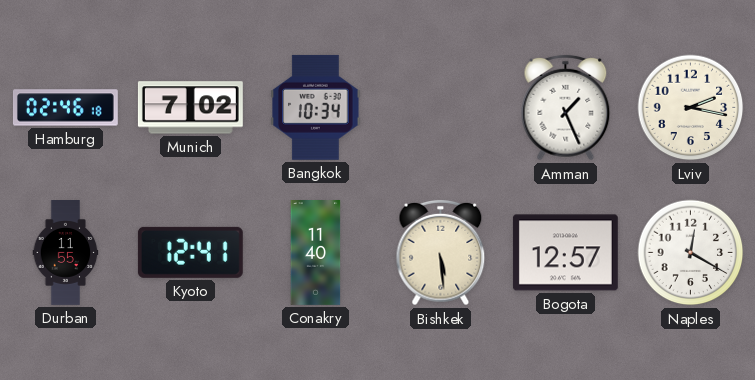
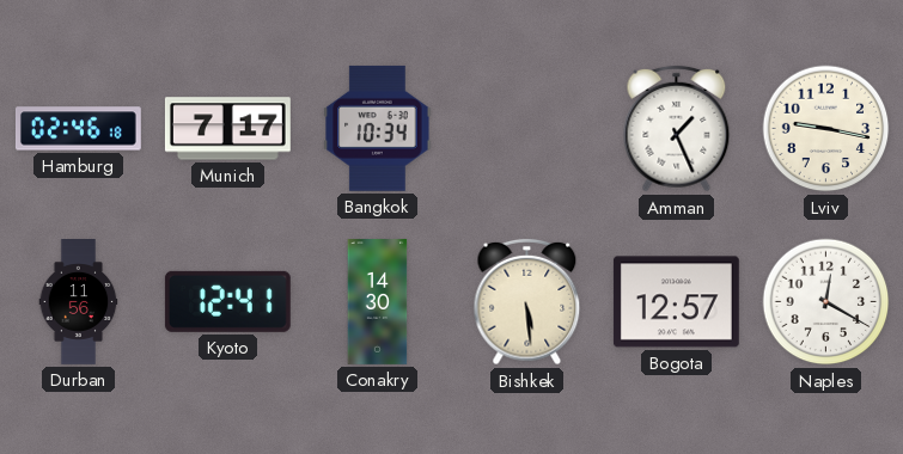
Munich: 7:02 -> 7:17 (227, 129)
Lviv: 2:17 -> 9:17 (826, 129)
Durban: 11:55 -> 11:56 (79, 302)
Conakry: 11:40 -> 14:30 (378, 302)
